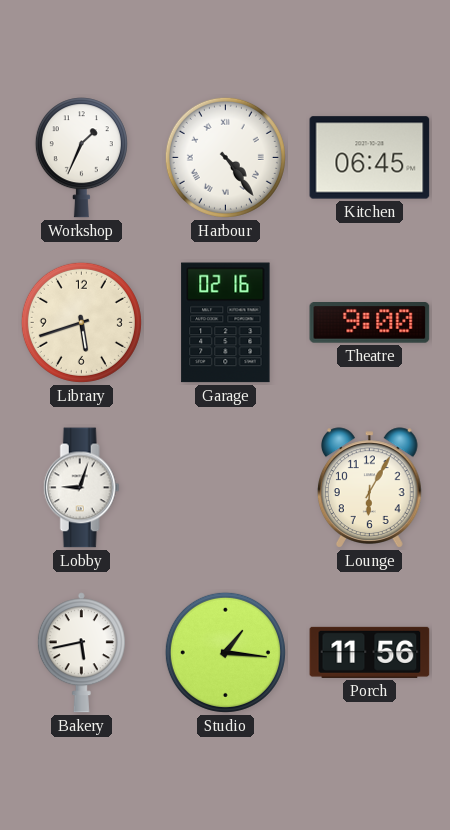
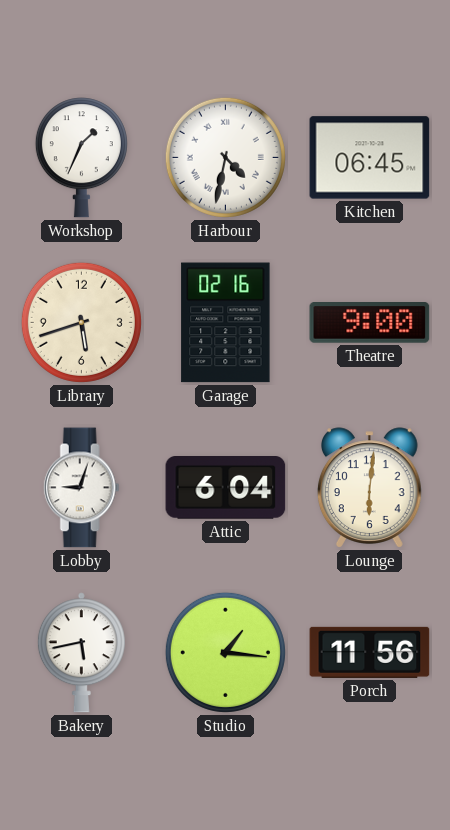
Harbour: 4:24 -> 4:32 (225, 157)
Attic: none -> 6:04 (226, 488)
Lounge: 6:05 -> 6:01 (369, 488)
